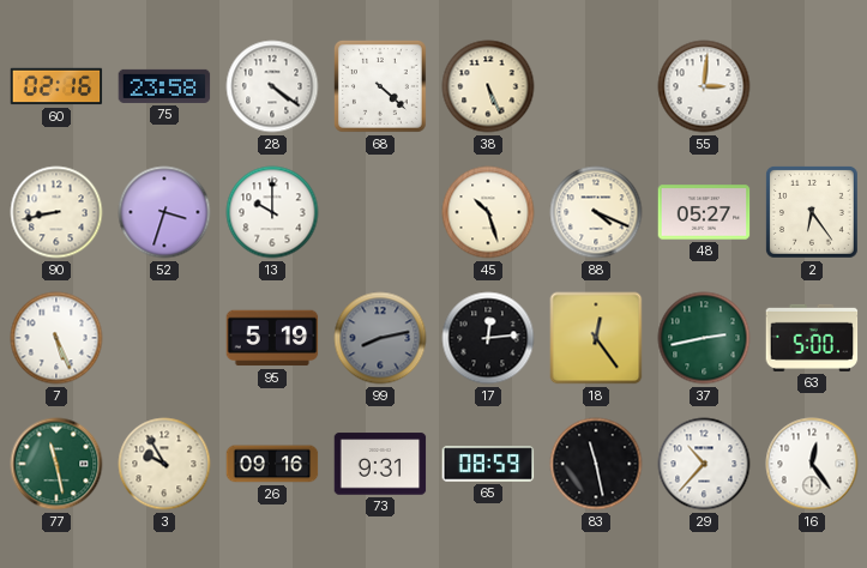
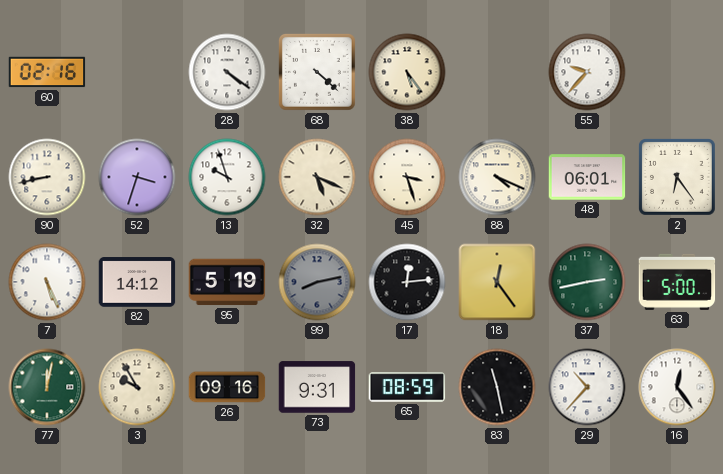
75: 23:58 -> none (164, 86)
38: 5:26 -> 5:24 (407, 72)
55: 3:01 -> 9:37 (587, 72)
13: 10:00 -> 9:57 (227, 177)
32: none -> 5:19 (317, 177)
45: 10:27 -> 3:27 (407, 177)
48: 05:27 -> 06:01 (587, 177)
82: none -> 14:12 (137, 282)
77: 11:28 -> 12:02 (47, 387)
